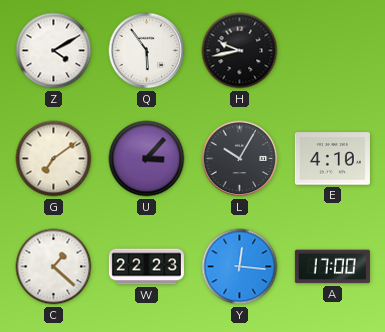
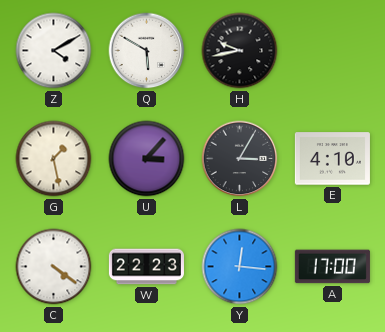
Q: 5:54 -> 5:50 (147, 51)
G: 7:09 -> 1:28 (54, 159)
L: 10:05 -> 3:05 (240, 159)
C: 1:22 -> 4:21 (54, 267)
